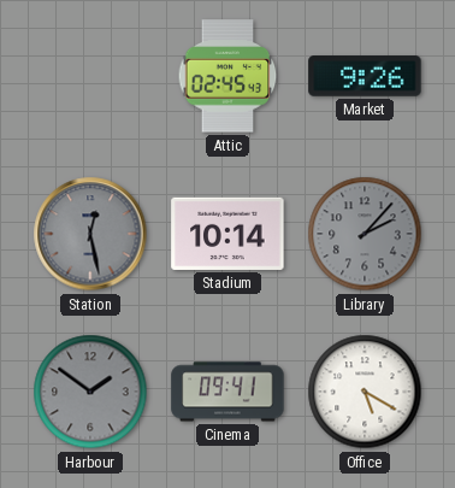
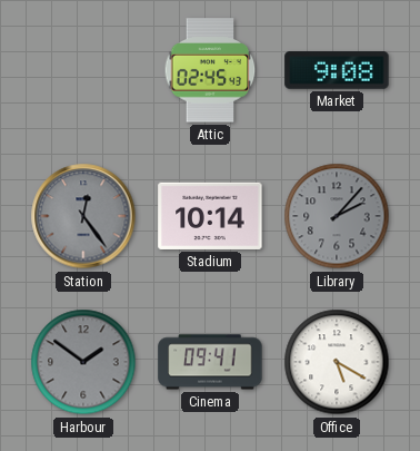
Market: 9:26 -> 9:08 (337, 70)
Station: 12:28 -> 12:24 (83, 216)
